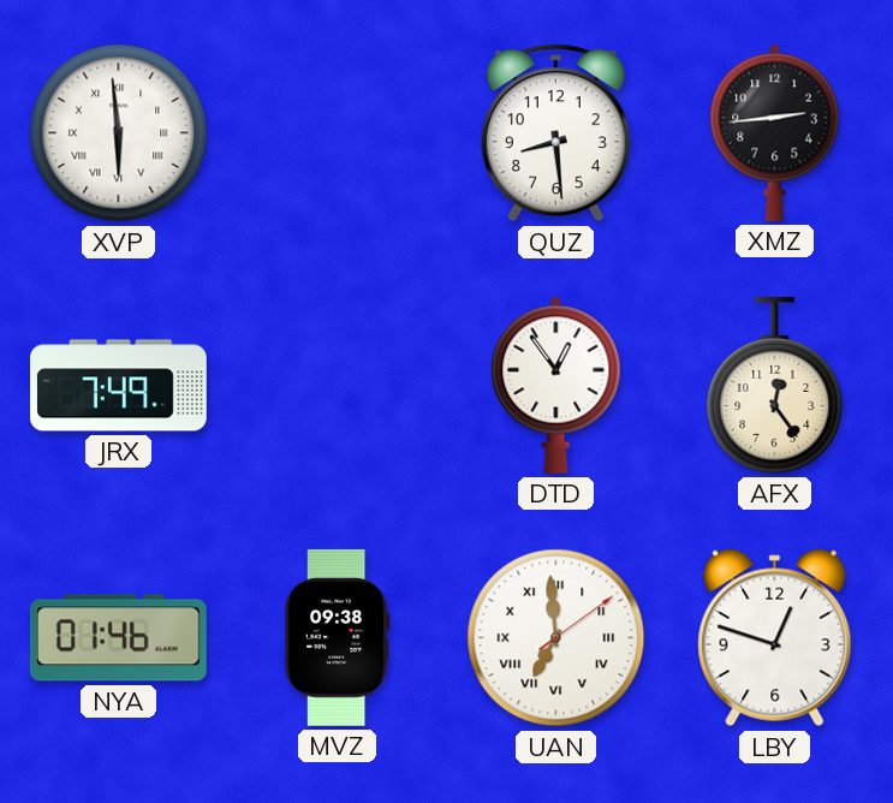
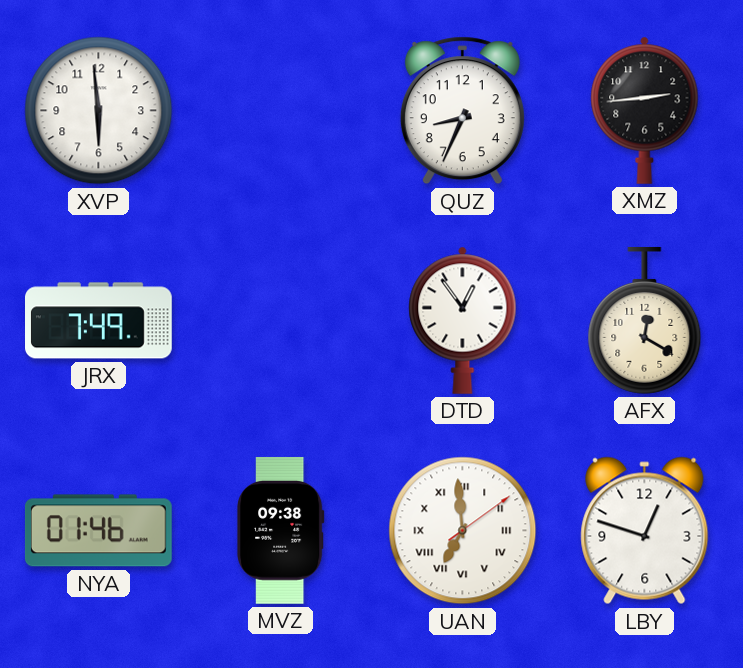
XVP numerals: Roman -> Arabic (99, 111)
QUZ: 8:29 -> 8:34 (462, 111)
AFX: 12:24 -> 12:20 (645, 320)
